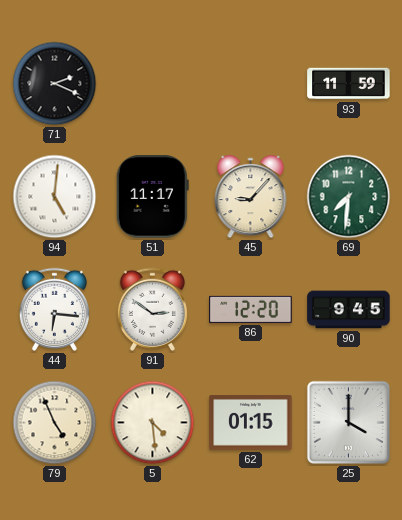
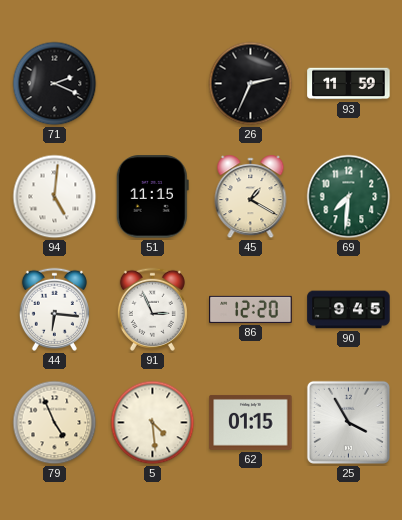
26: none -> 2:34 (251, 84)
51: 11:17 -> 11:15 (152, 197)
45: 9:07 -> 1:20 (251, 197)
91: 2:51 -> 2:56 (152, 309)
25: 4:00 -> 3:55 (348, 422)
